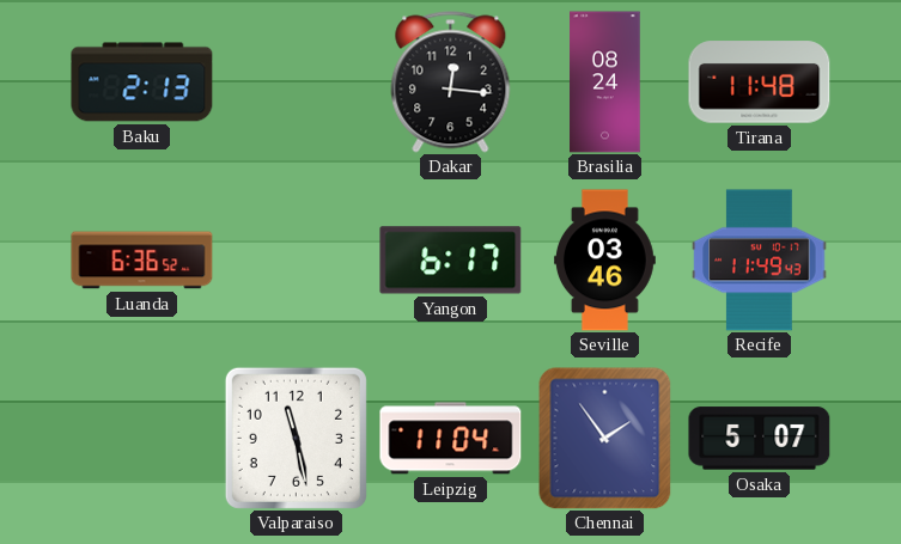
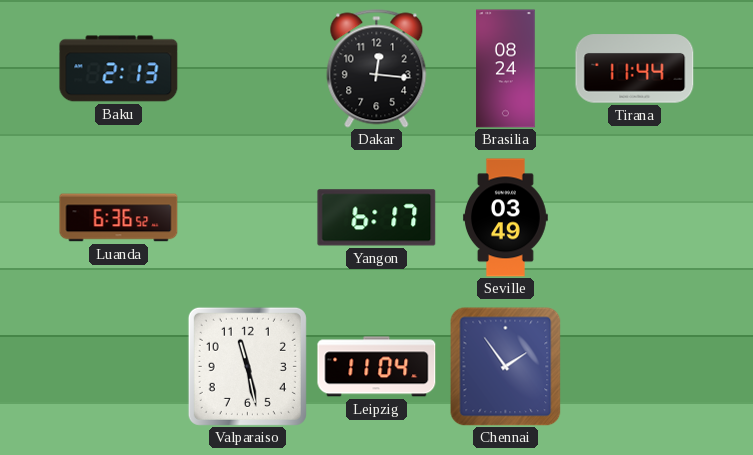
Tirana: 11:48 -> 11:44 (635, 69)
Seville: 03:46 -> 03:49 (505, 218)
Recife: 11:49 -> none (760, 261)
Osaka: 5:07 -> none (760, 439)
